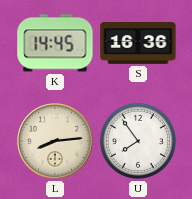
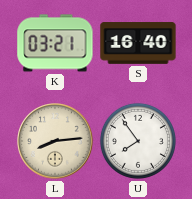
K: 14:45 -> 03:21 (55, 43)
S: 16:36 -> 16:40 (138, 43)
